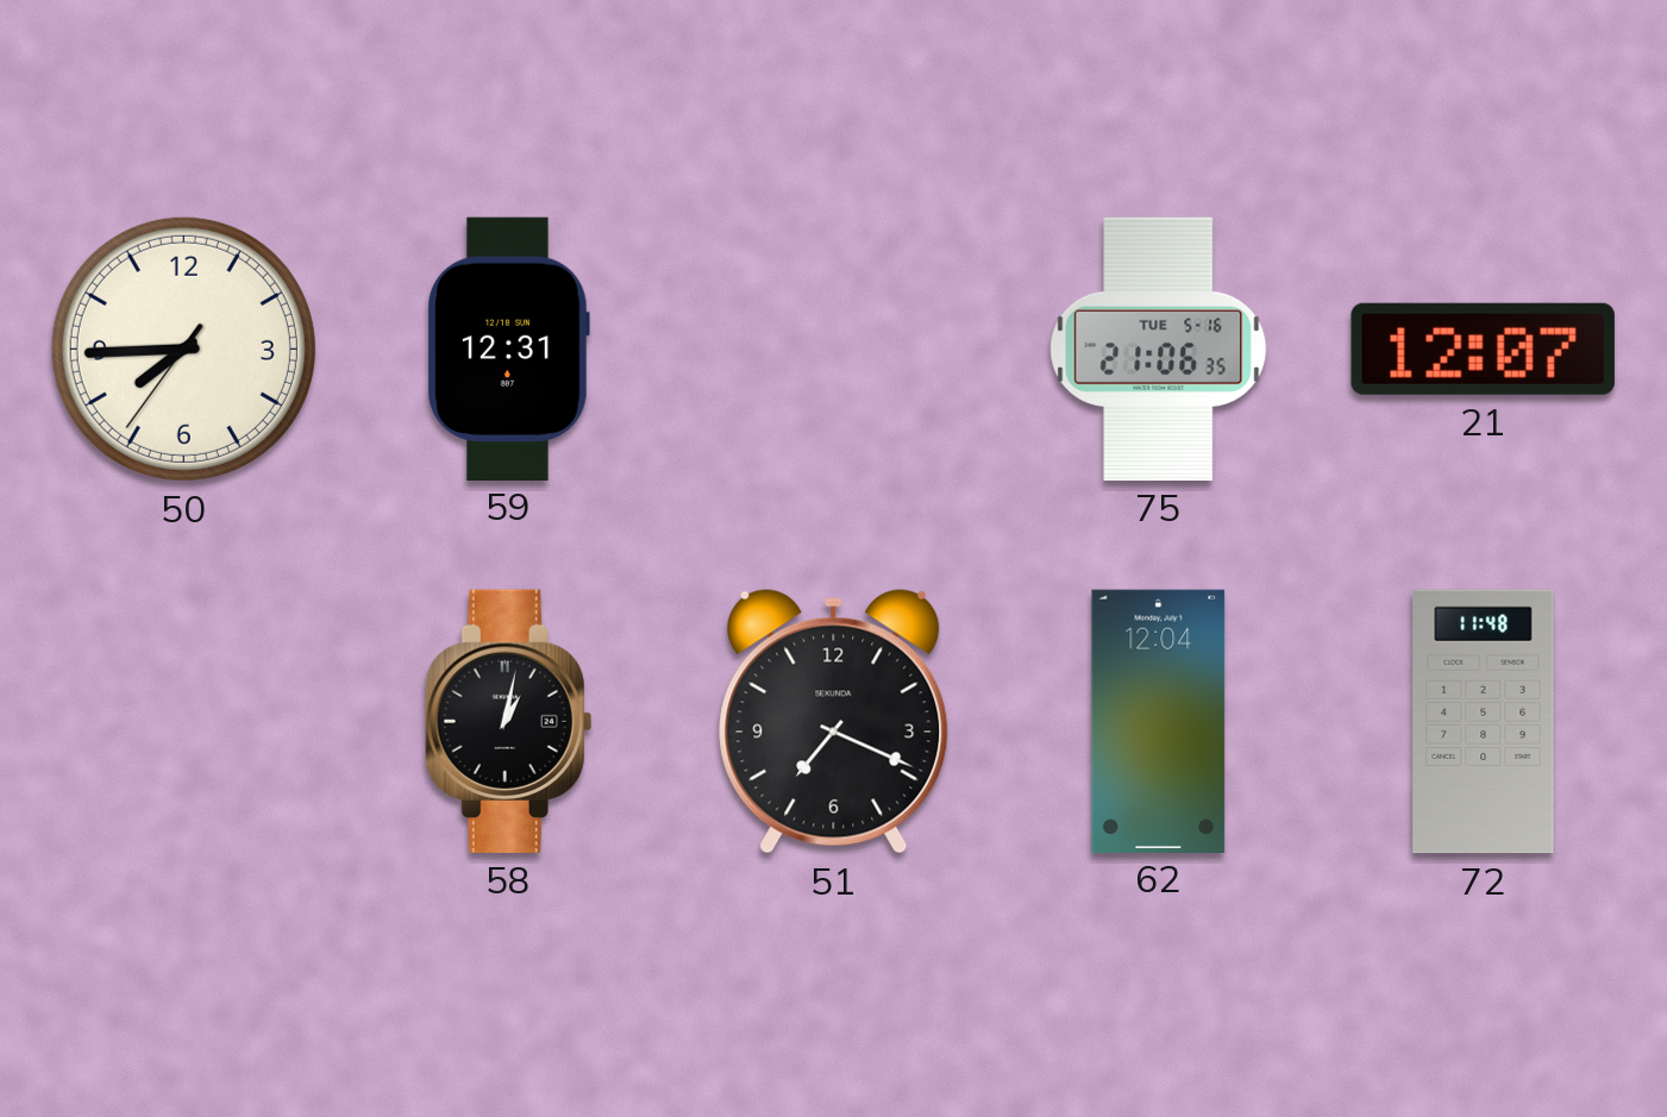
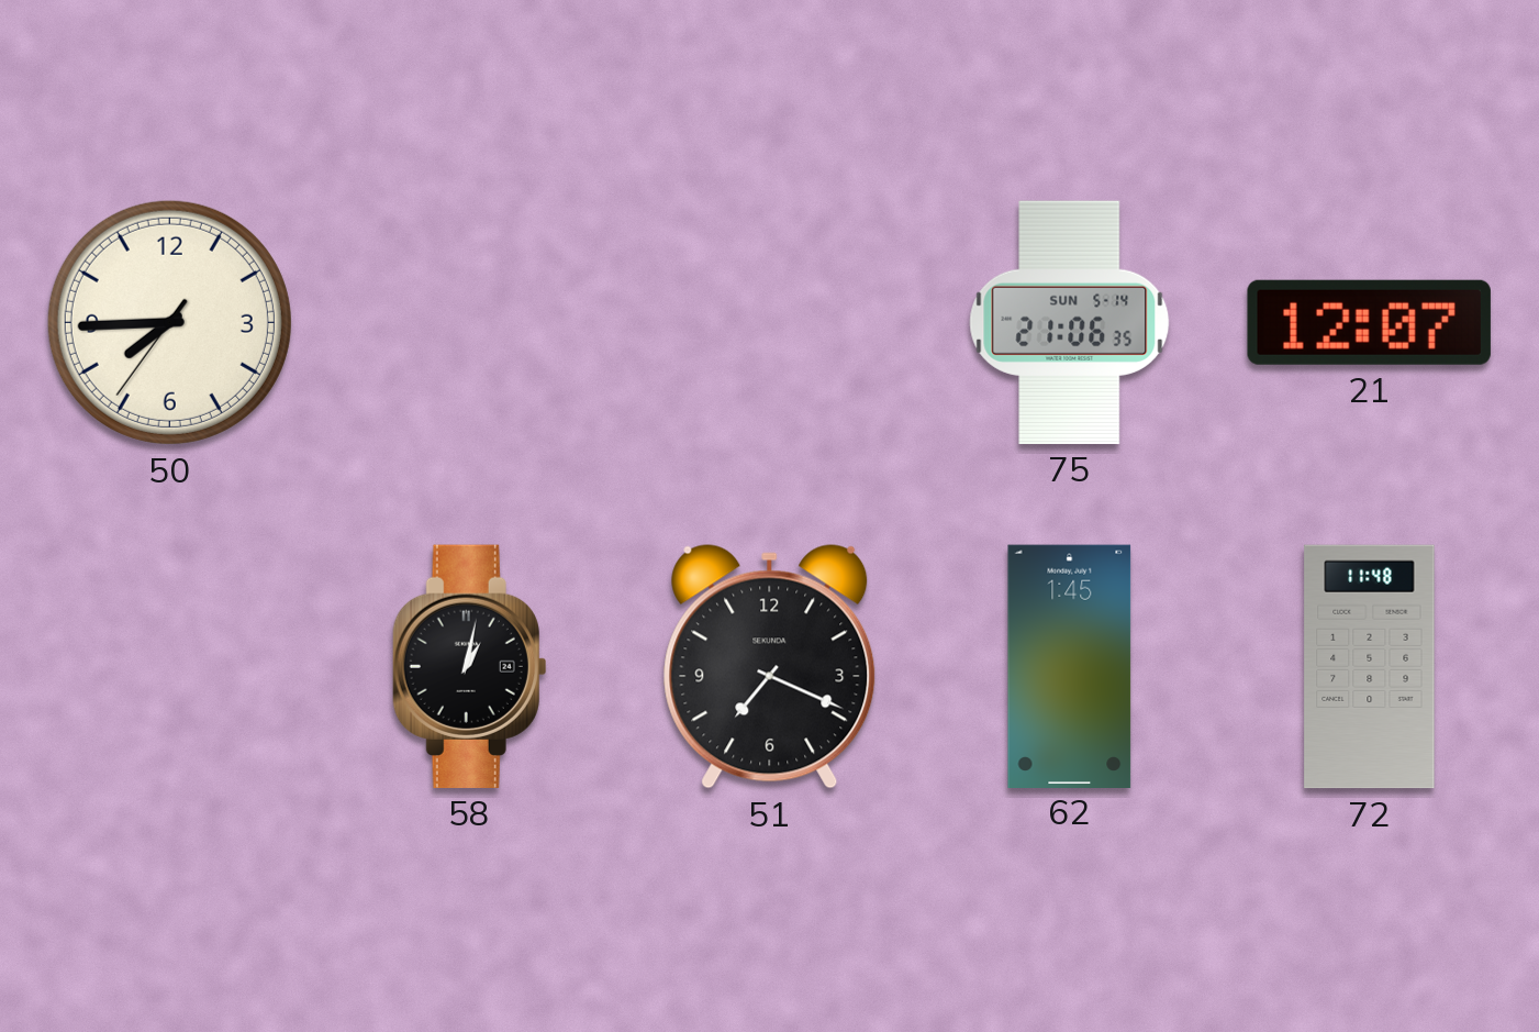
59: 12:31 -> none (508, 349)
75 date: TUE 5-16 -> SUN 5-14 (1070, 322)
62: 12:04 -> 1:45 (1070, 666)
